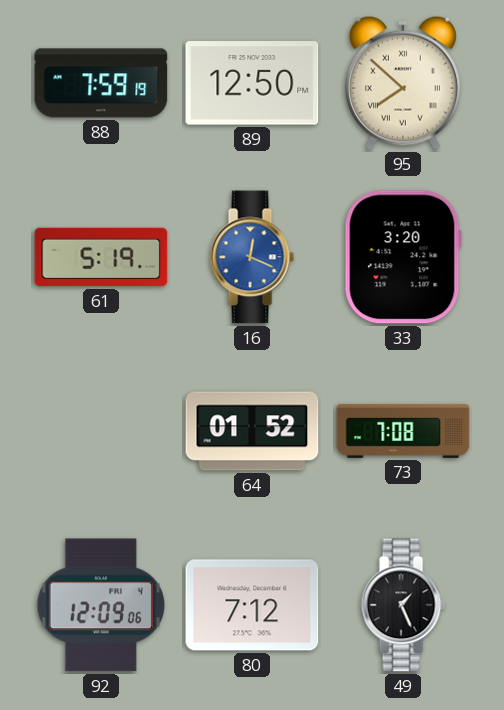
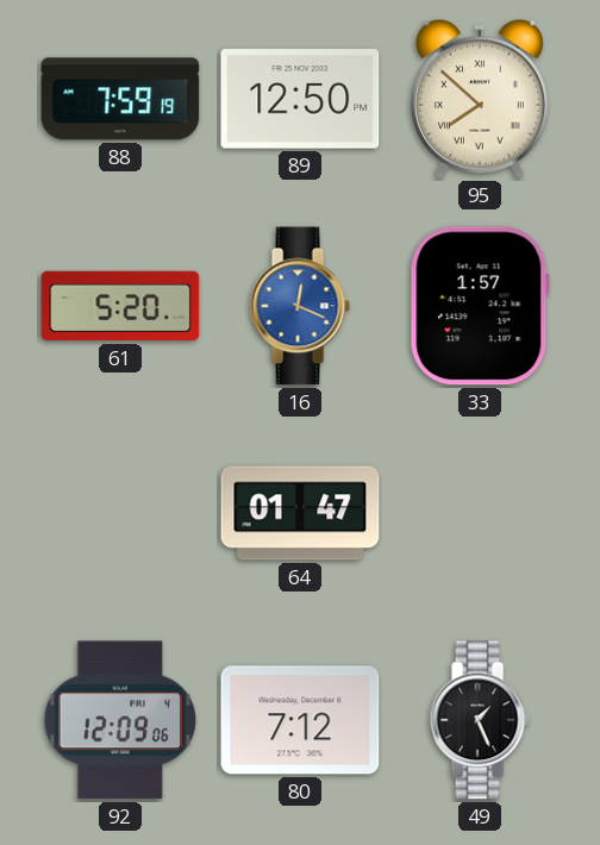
61: 5:19 -> 5:20 (120, 306)
33: 3:20 -> 1:57 (480, 306)
64: 01:52 -> 01:47 (300, 513)
73: 7:08 -> none (403, 431)
